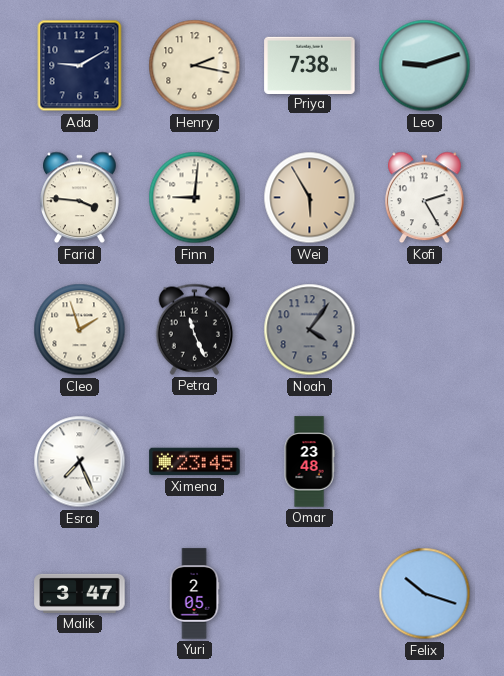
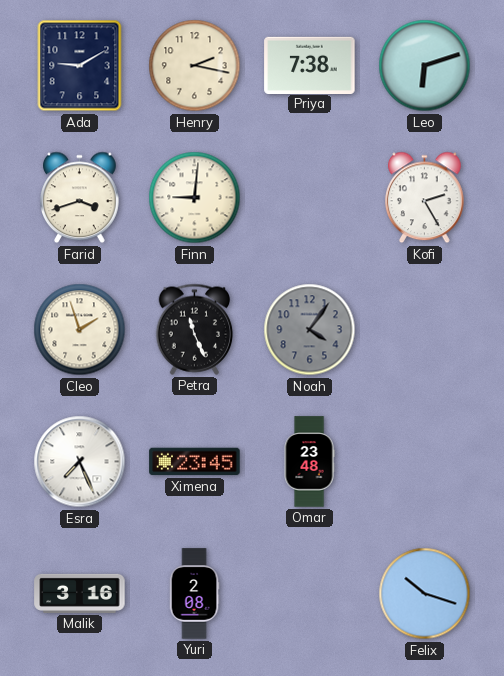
Leo: 9:12 -> 6:12 (425, 66)
Farid: 3:46 -> 3:42 (80, 198)
Wei: 5:55 -> none (310, 198)
Malik: 3:47 -> 3:16 (80, 593)
Yuri: 2:05 -> 2:08 (194, 594)
